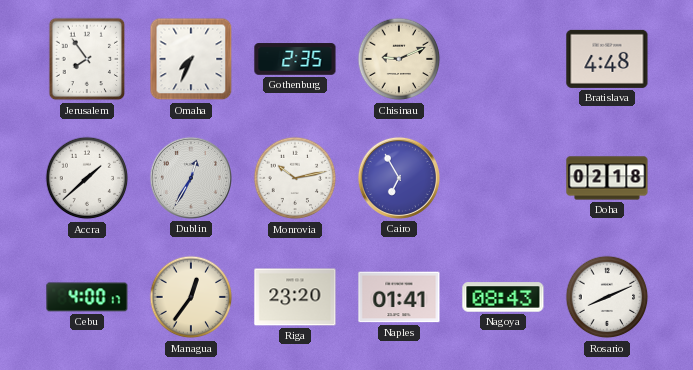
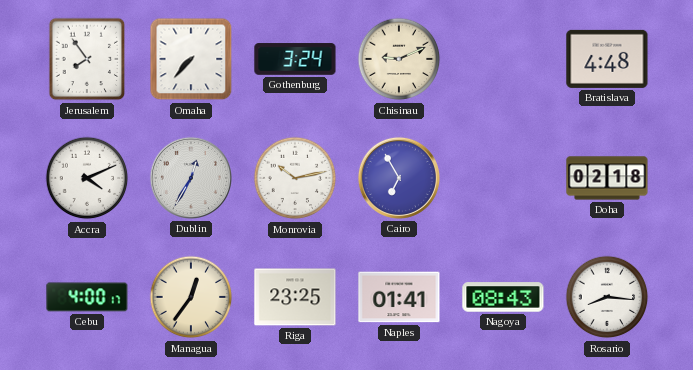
Omaha: 7:34 -> 7:37 (191, 59)
Gothenburg: 2:35 -> 3:24 (295, 59)
Accra: 1:38 -> 4:11 (87, 178)
Riga: 23:20 -> 23:25 (295, 297)
Rosario: 8:11 -> 8:16 (607, 297)
